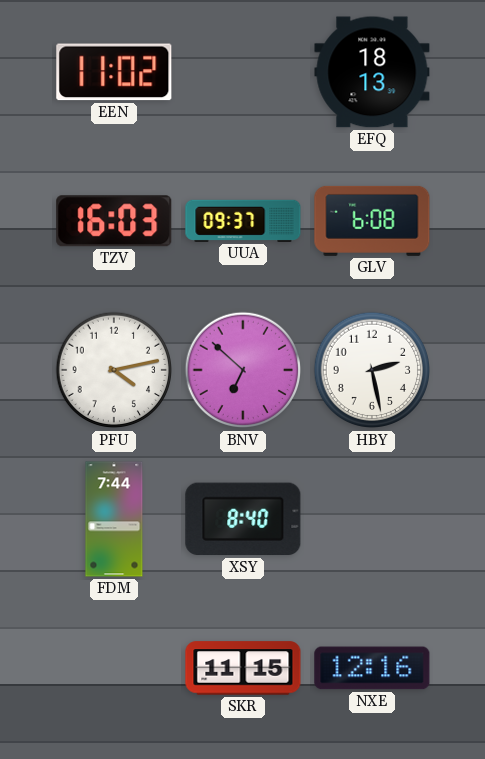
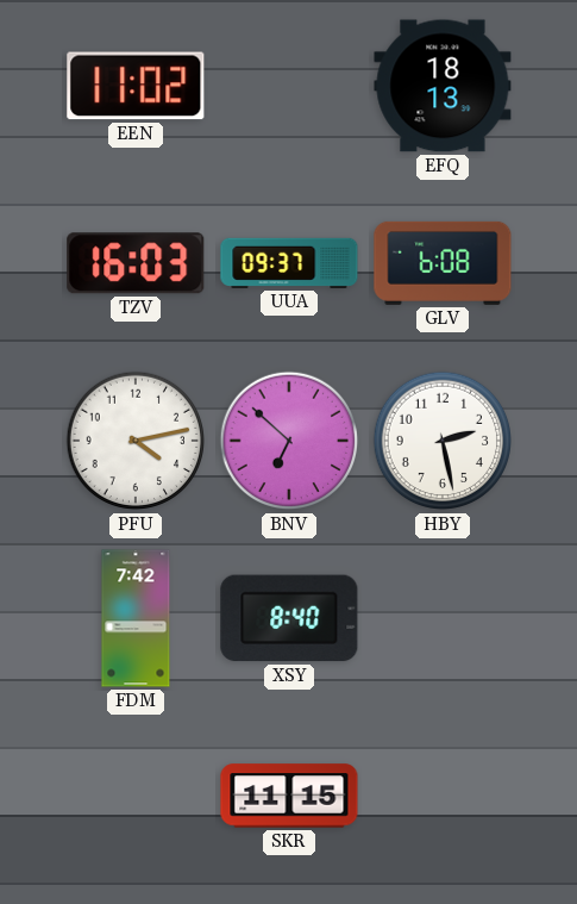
FDM: 7:44 -> 7:42 (136, 618)
NXE: 12:16 -> none (372, 668)
